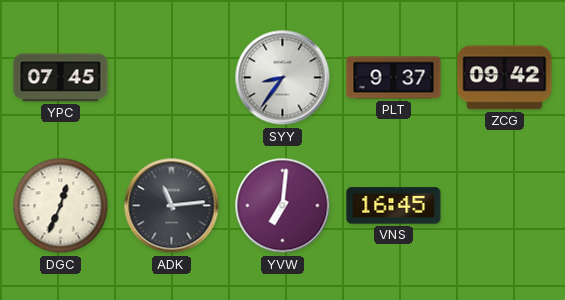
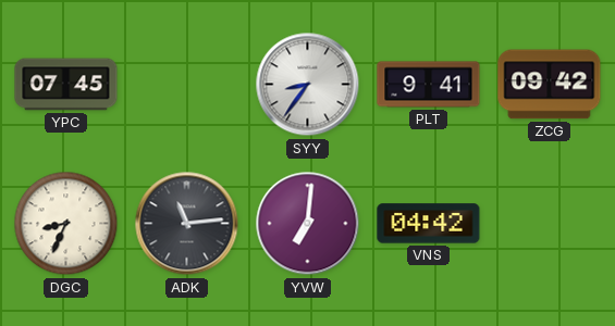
PLT: 9:37 -> 9:41 (429, 85)
DGC: 12:34 -> 8:34 (66, 224)
VNS: 16:45 -> 04:42 (429, 224)
